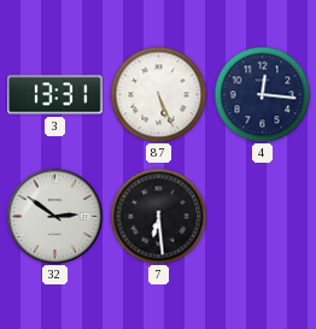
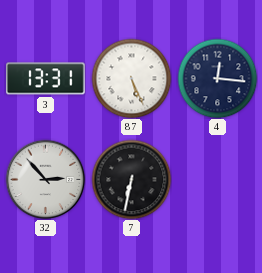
32: 2:51 -> 2:53 (45, 179)
7: 6:29 -> 6:32 (131, 179)
